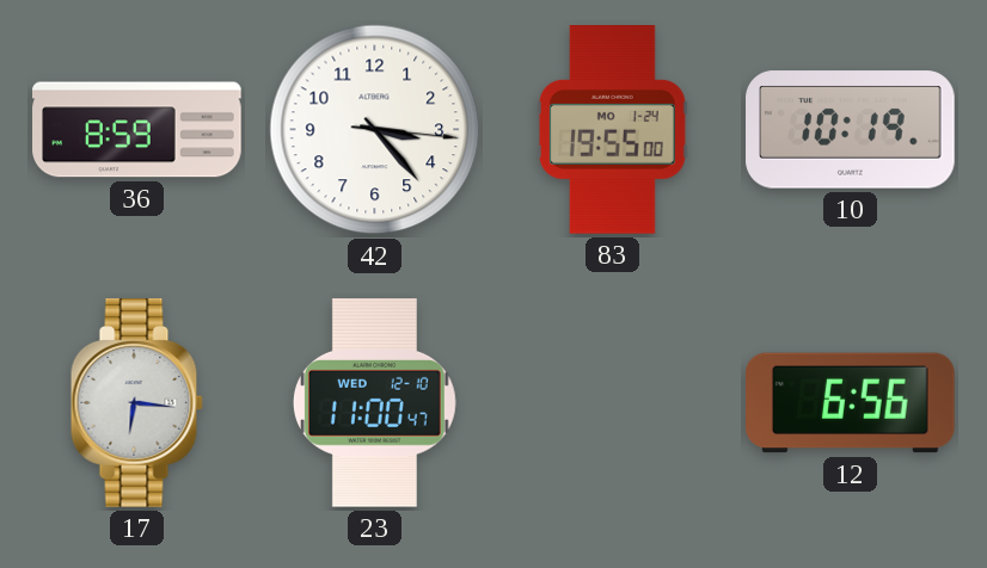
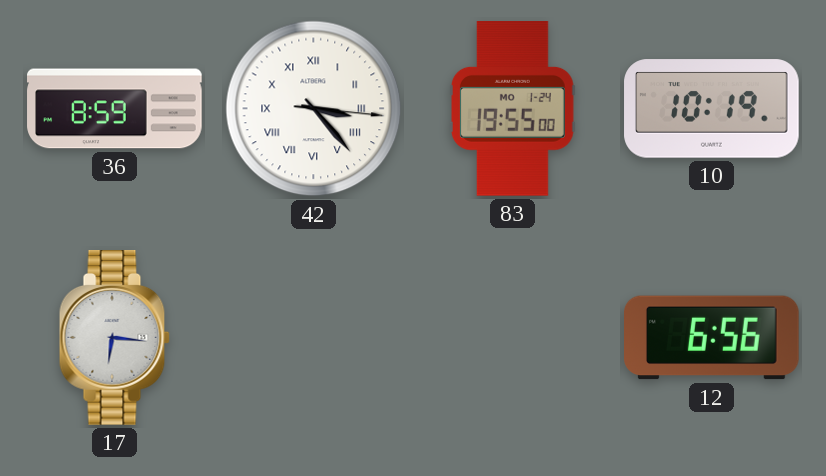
42 numerals: Arabic -> Roman (314, 109)
23: 11:00 -> none (374, 403)
